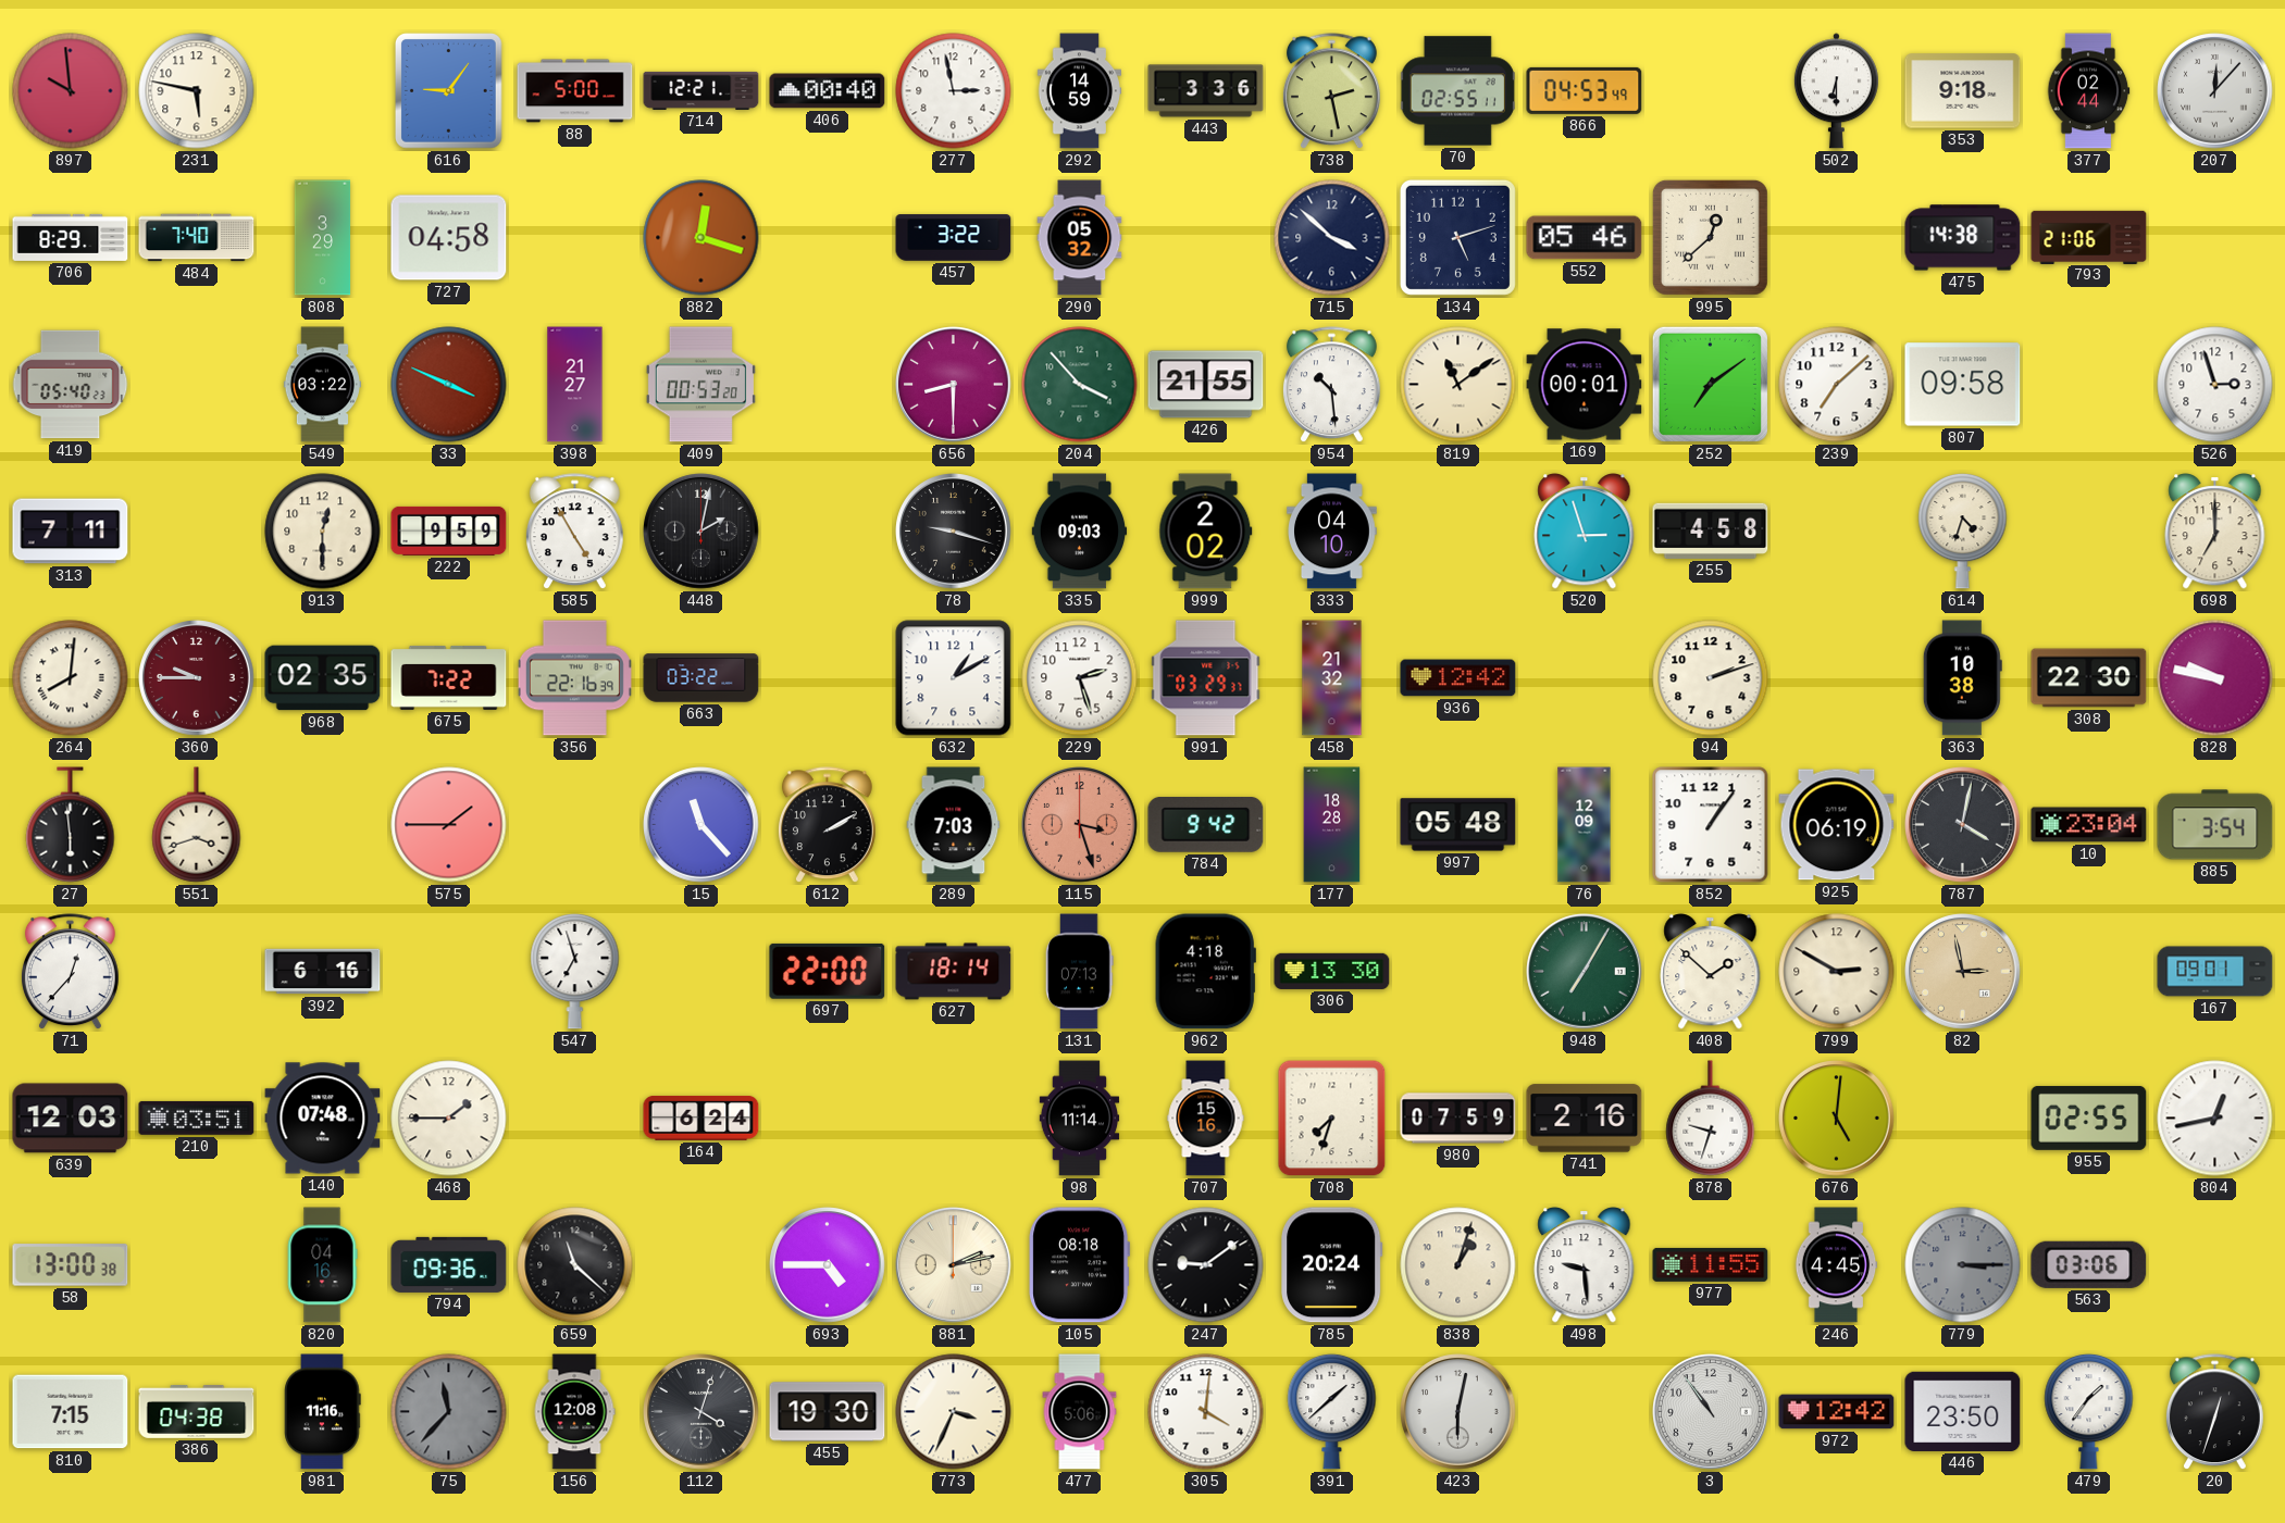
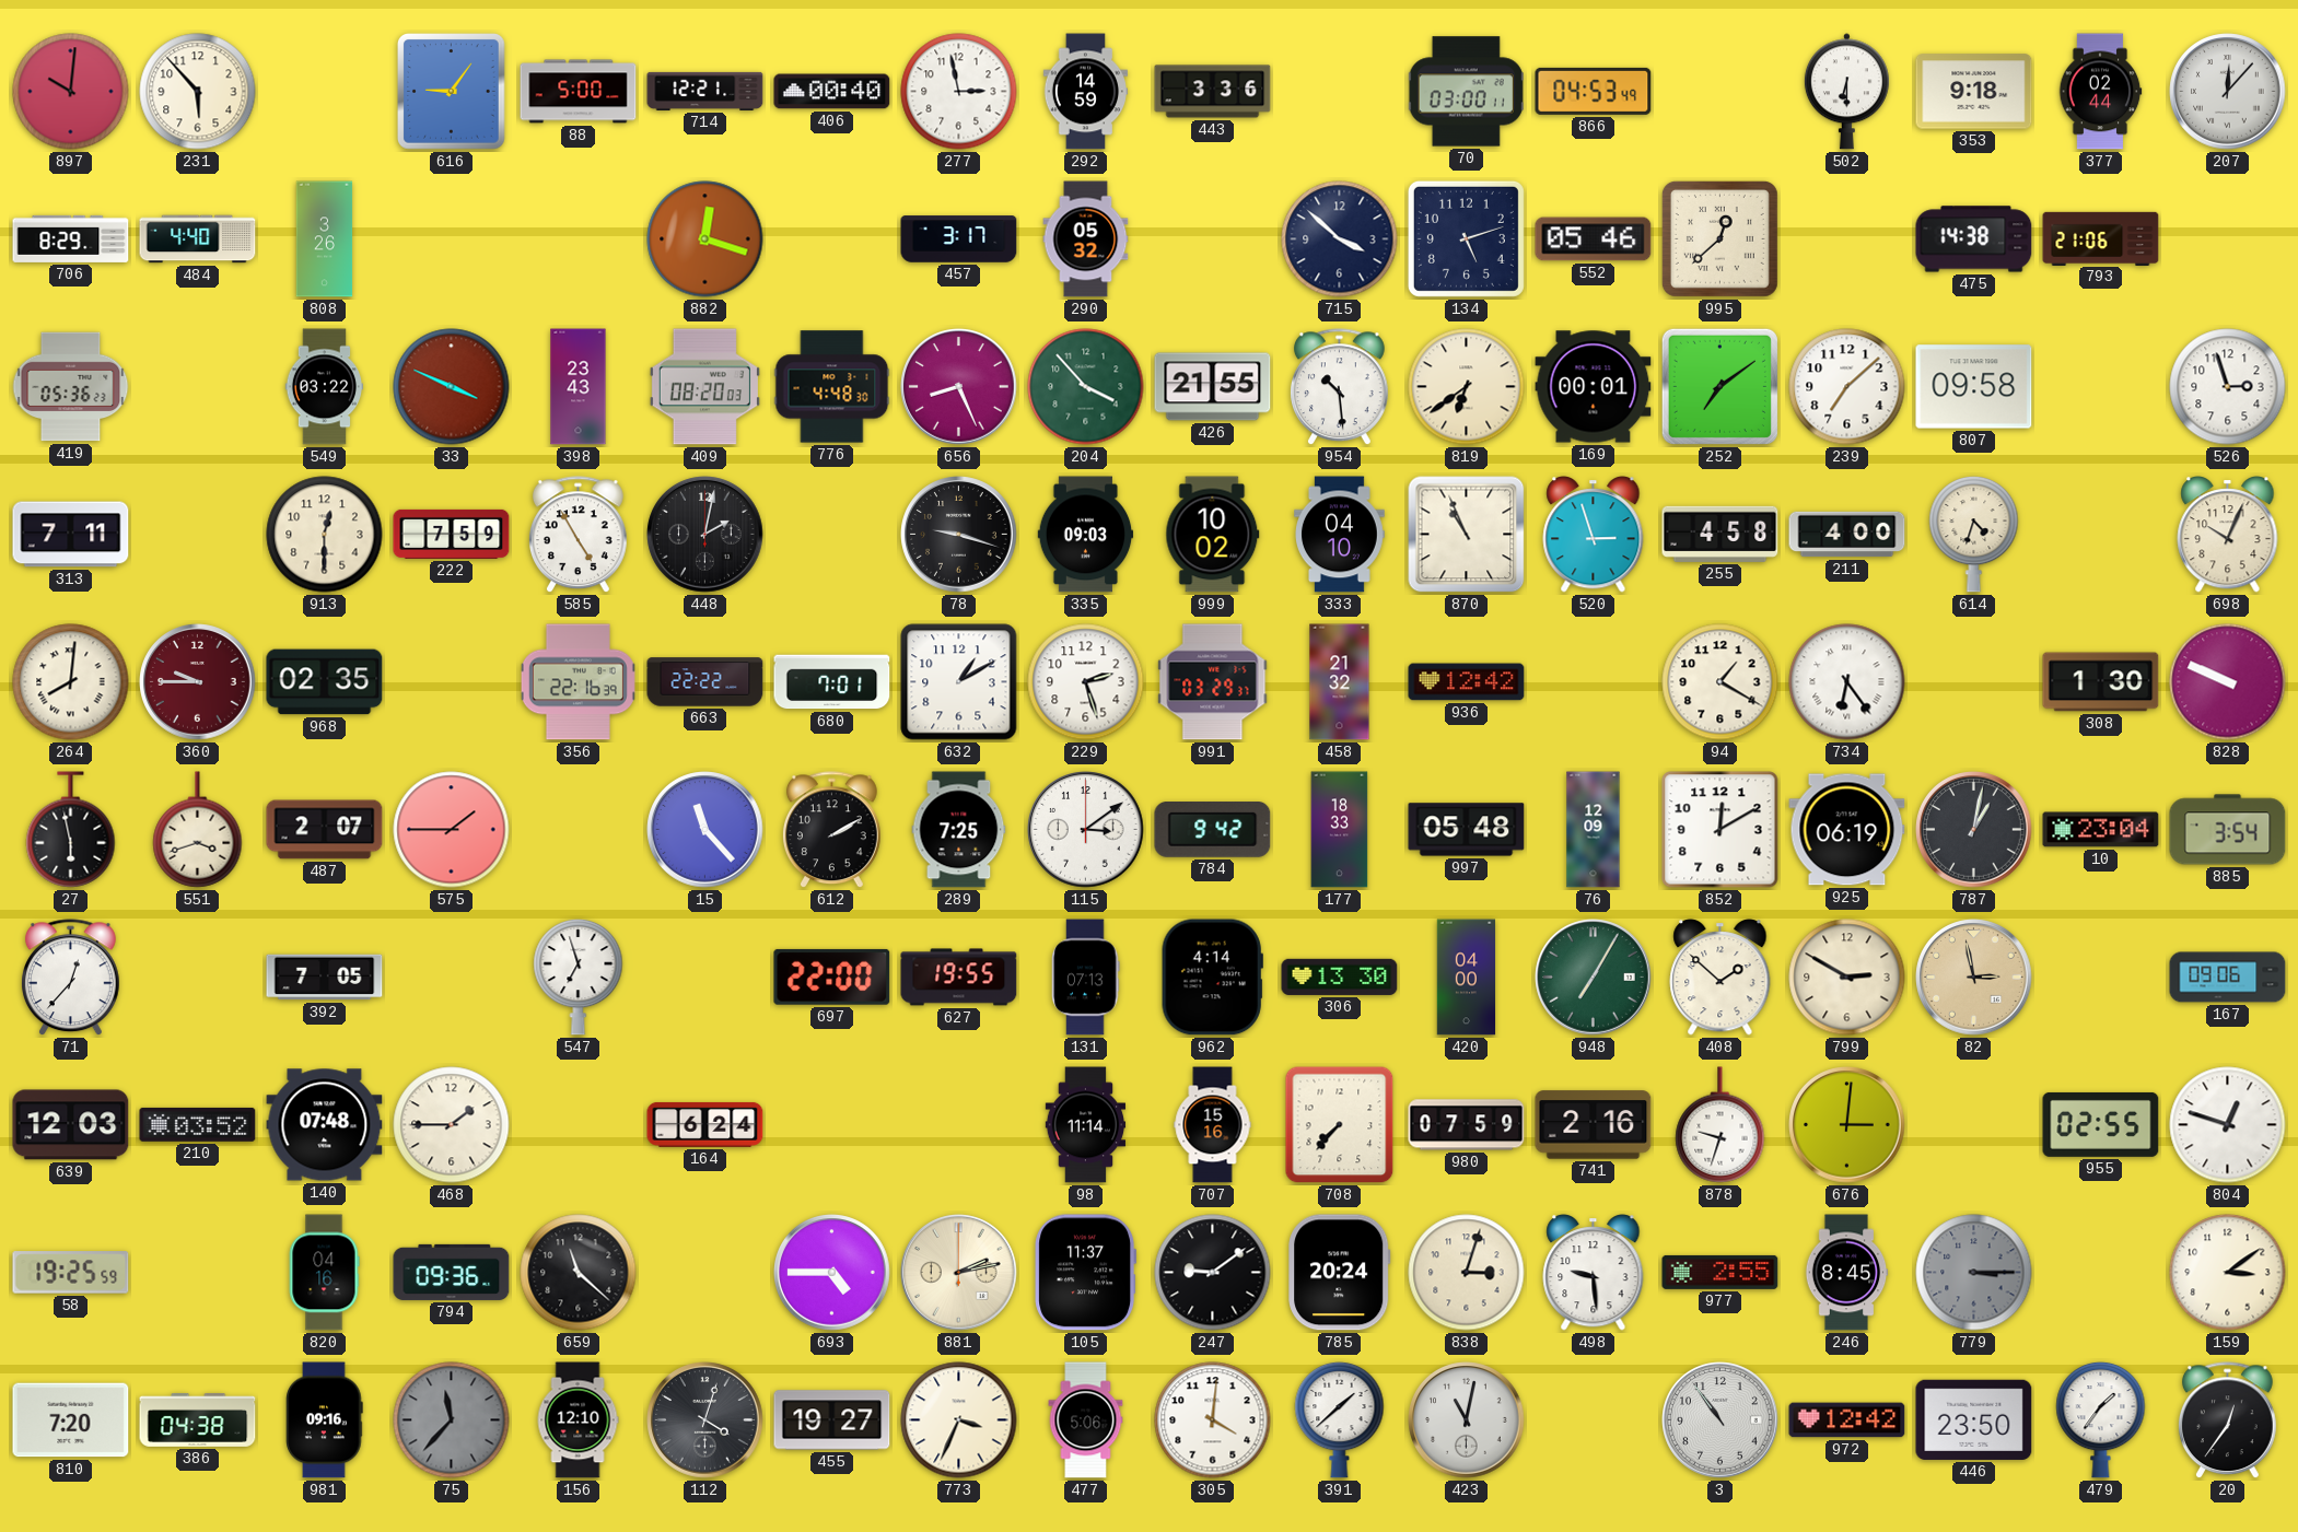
897: 9:59 -> 10:01 (71, 92)
231: 5:47 -> 5:53 (198, 92)
738: 2:28 -> none (1331, 91)
70: 02:55 -> 03:00 (1466, 92)
484: 7:40 -> 4:40 (198, 239)
808: 3:29 -> 3:26 (325, 239)
727: 04:58 -> none (449, 238)
457: 3:22 -> 3:17 (959, 239)
419: 05:40 -> 05:36 (71, 387)
398: 21:27 -> 23:43 (579, 387)
409: 00:53 -> 08:20 (704, 387)
776: none -> 4:48 (832, 387)
656: 8:30 -> 8:26 (959, 387)
819: 11:09 -> 6:39 (1467, 387)
222: 9:59 -> 7:59 (452, 534)
999: 2:02 -> 10:02 (1213, 535)
870: none -> 10:56 (1467, 535)
211: none -> 4:00 (1847, 535)
698: 7:00 -> 10:04 (2228, 535)
675: 7:22 -> none (449, 677)
663: 03:22 -> 22:22 (705, 682)
680: none -> 7:01 (832, 682)
94: 2:12 -> 1:20 (1720, 682)
734: none -> 6:24 (1847, 682)
363: 10:38 -> none (1962, 678)
308: 22:30 -> 1:30 (2101, 682)
828: 9:47 -> 9:49 (2228, 682)
27: 5:59 -> 5:58 (71, 830)
487: none -> 2:07 (325, 830)
289: 7:03 -> 7:25 (959, 830)
115: 3:27 -> 3:09 (1086, 830)
115 dial: salmon -> white (1086, 830)
177: 18:28 -> 18:33 (1340, 830)
852: 1:06 -> 12:10 (1720, 830)
787: 4:02 -> 1:02 (1974, 830)
392: 6:16 -> 7:05 (325, 978)
627: 18:14 -> 19:55 (959, 978)
962: 4:18 -> 4:14 (1212, 978)
420: none -> 04:00 (1467, 978)
167: 09:01 -> 09:06 (2228, 978)
210: 03:51 -> 03:52 (198, 1124)
708: 7:33 -> 7:37 (1340, 1125)
676: 5:01 -> 3:01 (1847, 1125)
804: 12:43 -> 12:48 (2228, 1125)
58: 13:00 -> 19:25 (71, 1273)
105: 08:18 -> 11:37 (1086, 1273)
838: 1:03 -> 3:03 (1467, 1273)
977: 11:55 -> 2:55 (1720, 1272)
246: 4:45 -> 8:45 (1846, 1273)
563: 03:06 -> none (2089, 1264)
159: none -> 3:09 (2228, 1273)
810: 7:15 -> 7:20 (71, 1420)
981: 11:16 -> 09:16 (325, 1420)
156: 12:08 -> 12:10 (578, 1420)
455: 19:30 -> 19:27 (832, 1420)
423: 6:02 -> 11:02 (1467, 1420)
20: 12:33 -> 12:36 (2227, 1420)
